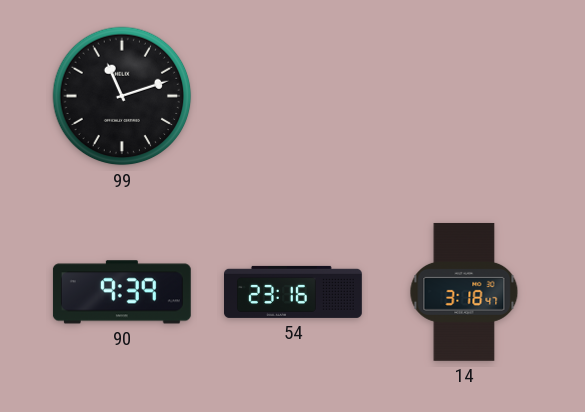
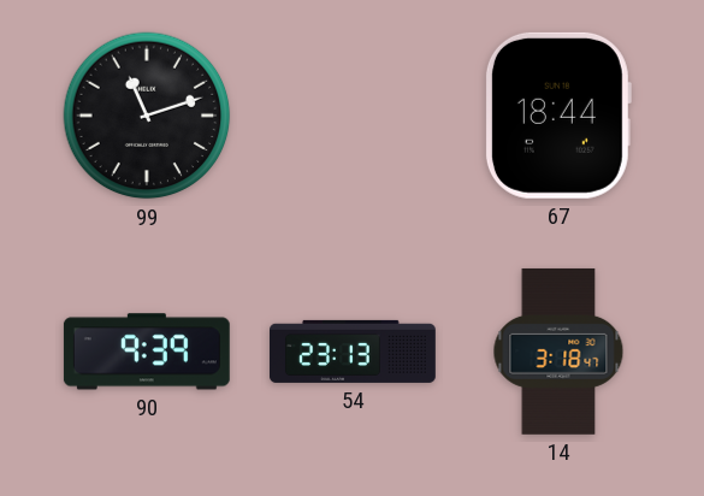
67: none -> 18:44 (557, 116)
54: 23:16 -> 23:13 (354, 352)
